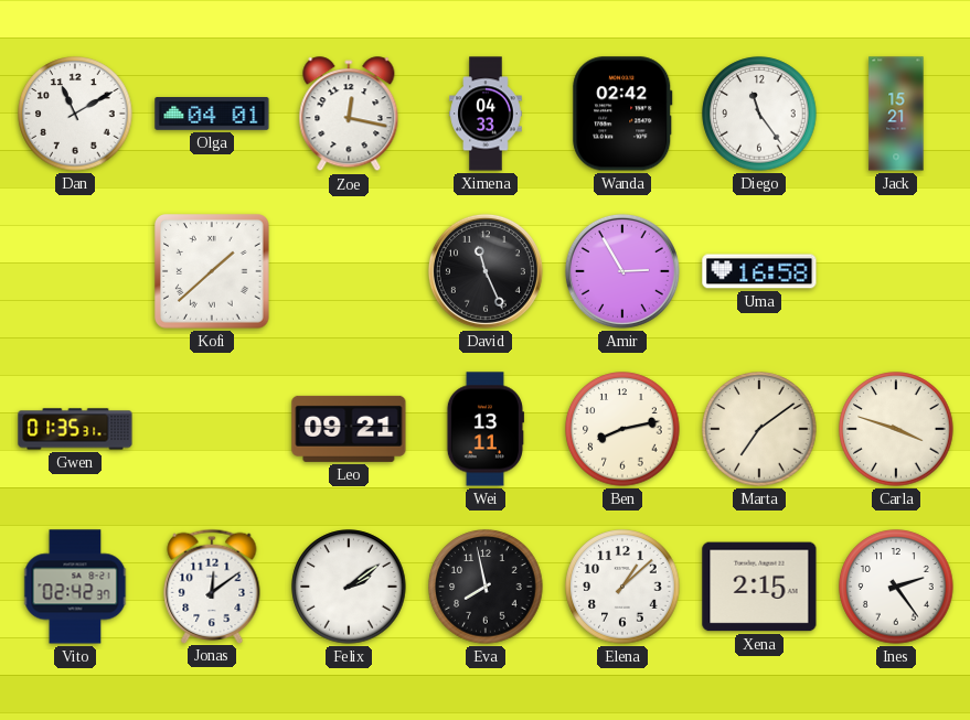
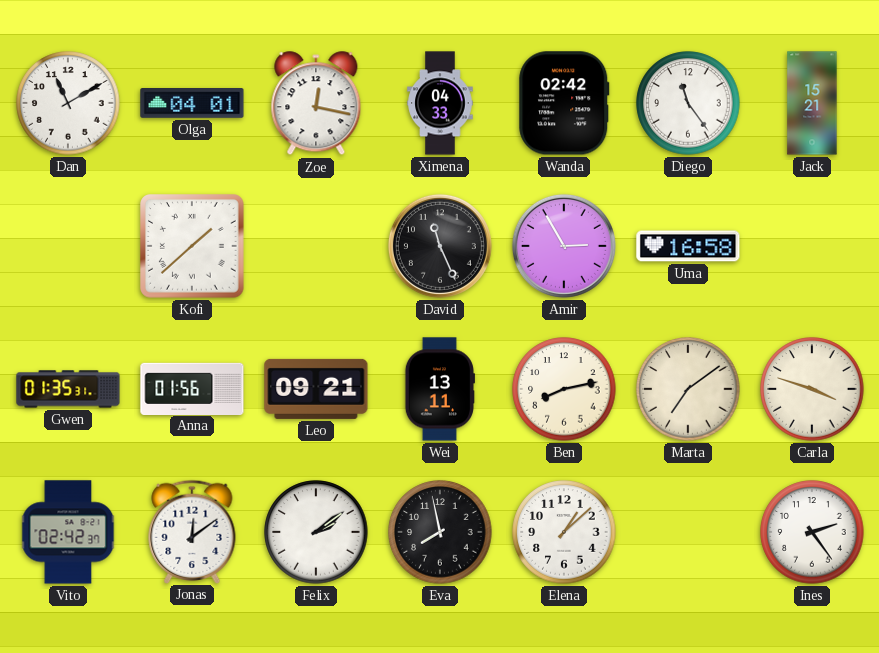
Anna: none -> 01:56 (192, 388)
Xena: 2:15 -> none (759, 587)
